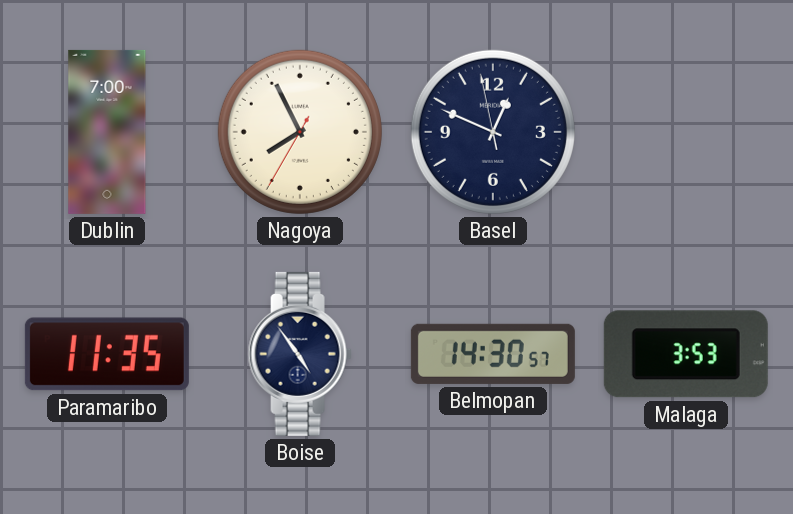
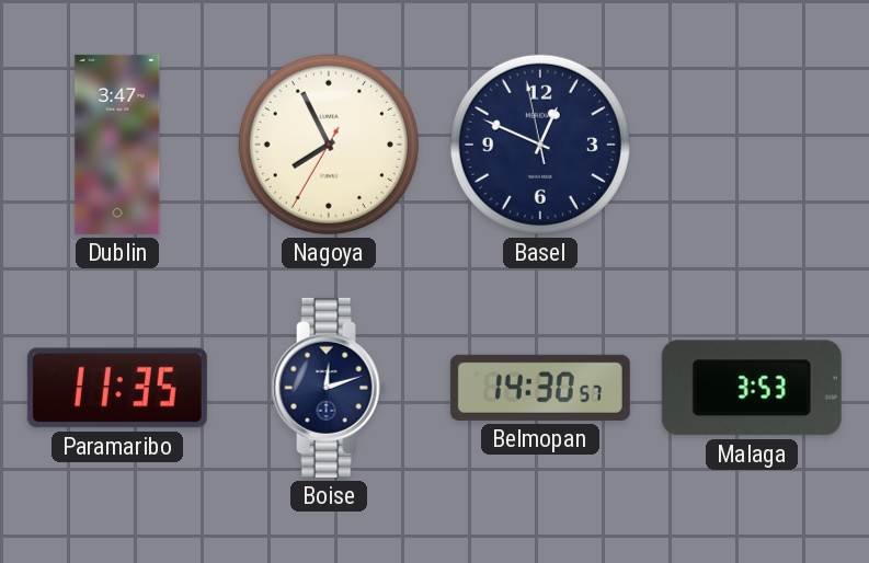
Dublin: 7:00 -> 3:47 (117, 145)
Boise: 4:54 -> 12:12 (329, 388)
